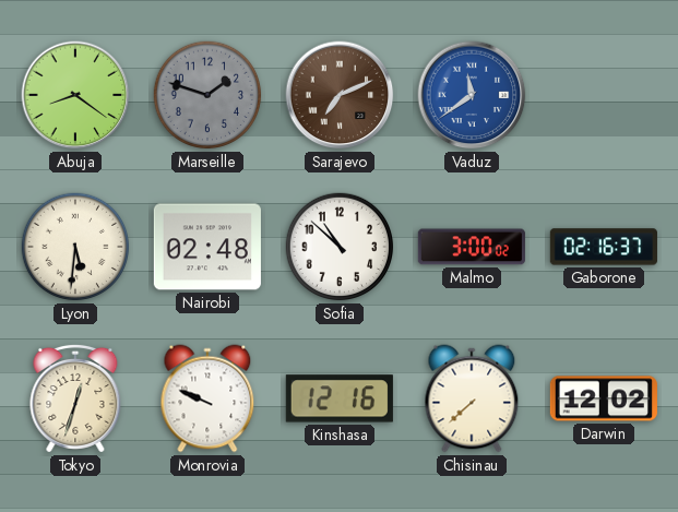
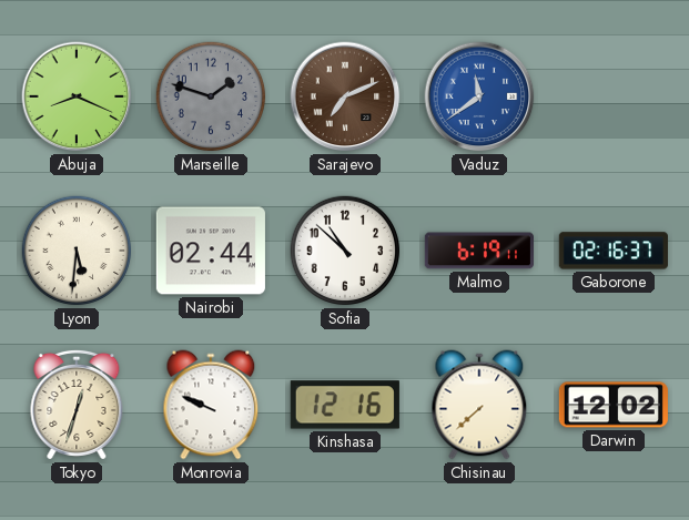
Abuja: 8:21 -> 8:19 (77, 96)
Nairobi: 02:48 -> 02:44 (211, 251)
Malmo: 3:00 -> 6:19 (479, 251)
